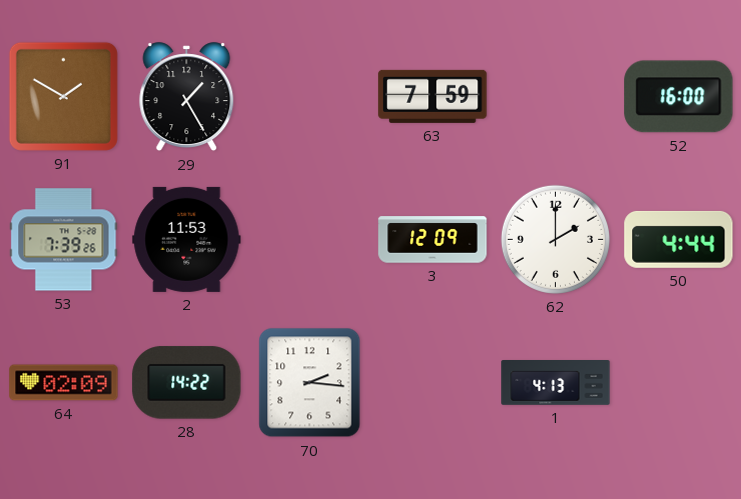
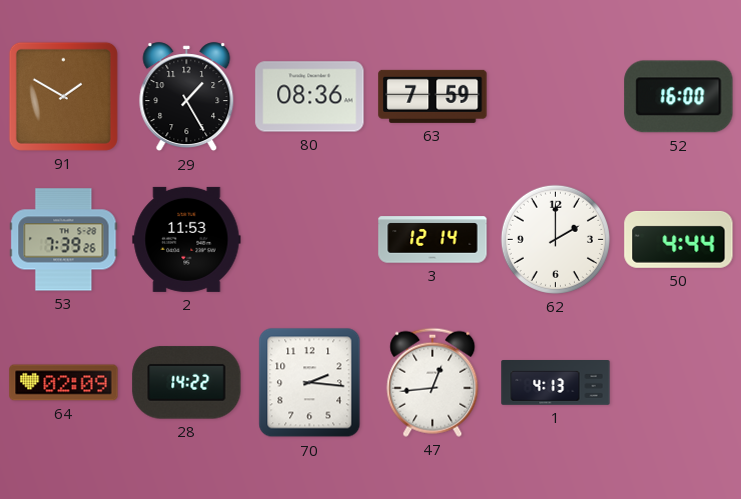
80: none -> 08:36 (310, 97)
3: 12:09 -> 12:14 (433, 240)
47: none -> 12:44 (433, 382)
